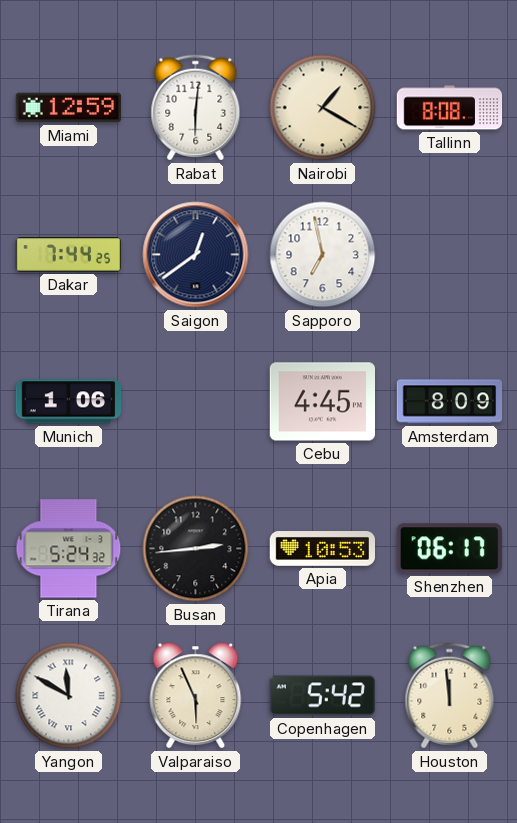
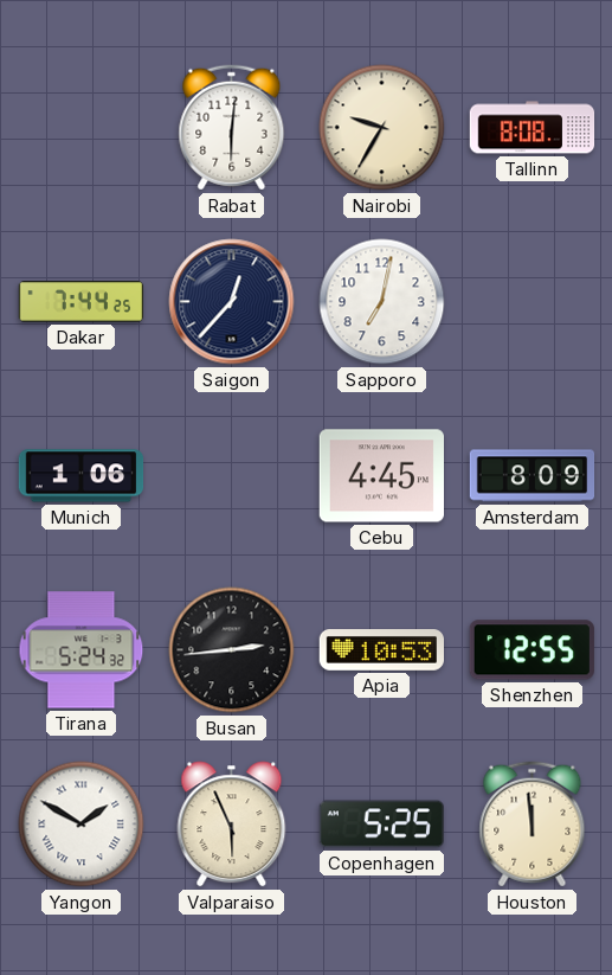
Miami: 12:59 -> none (68, 108)
Nairobi: 1:20 -> 9:35 (382, 128)
Saigon: 12:39 -> 12:37 (232, 302)
Sapporo: 6:58 -> 7:02 (382, 302)
Shenzhen: 06:17 -> 12:55 (532, 650)
Yangon: 11:50 -> 1:50 (82, 825)
Copenhagen: 5:42 -> 5:25 (381, 825)
